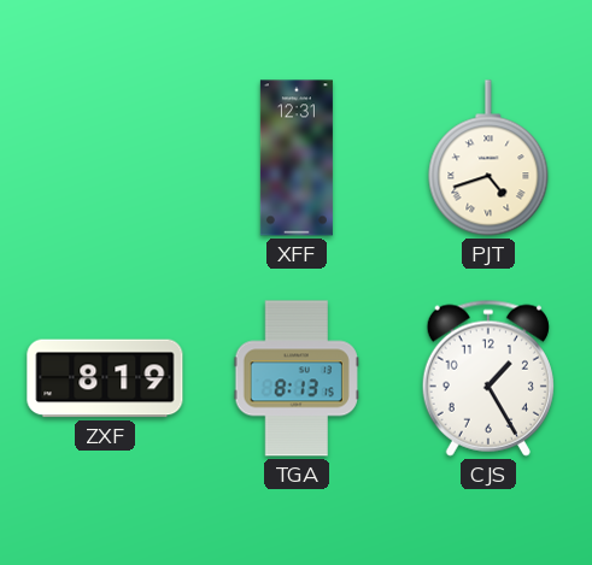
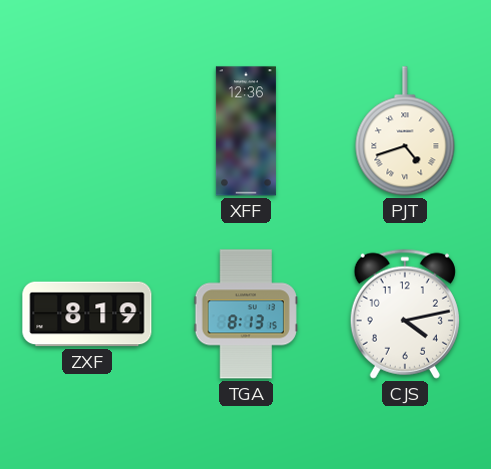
XFF: 12:31 -> 12:36 (246, 131)
CJS: 1:25 -> 4:13 (405, 314)
